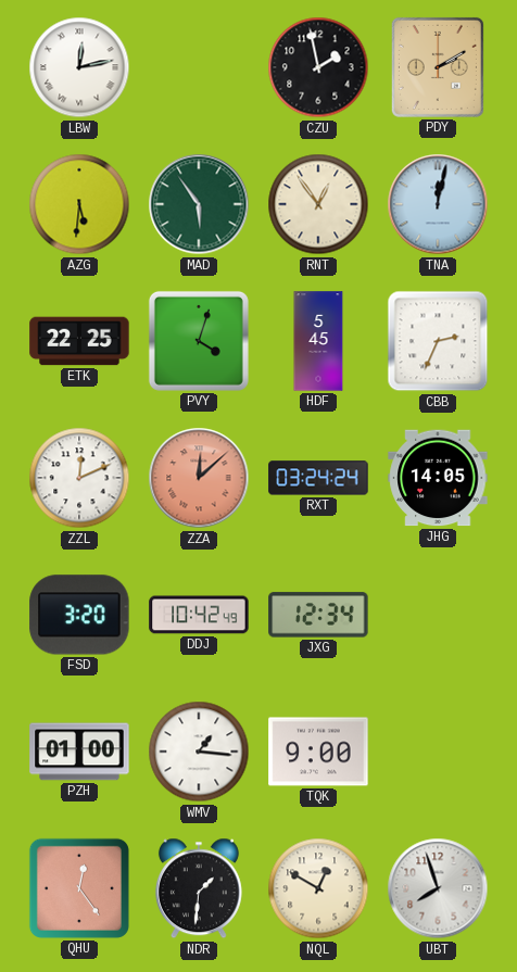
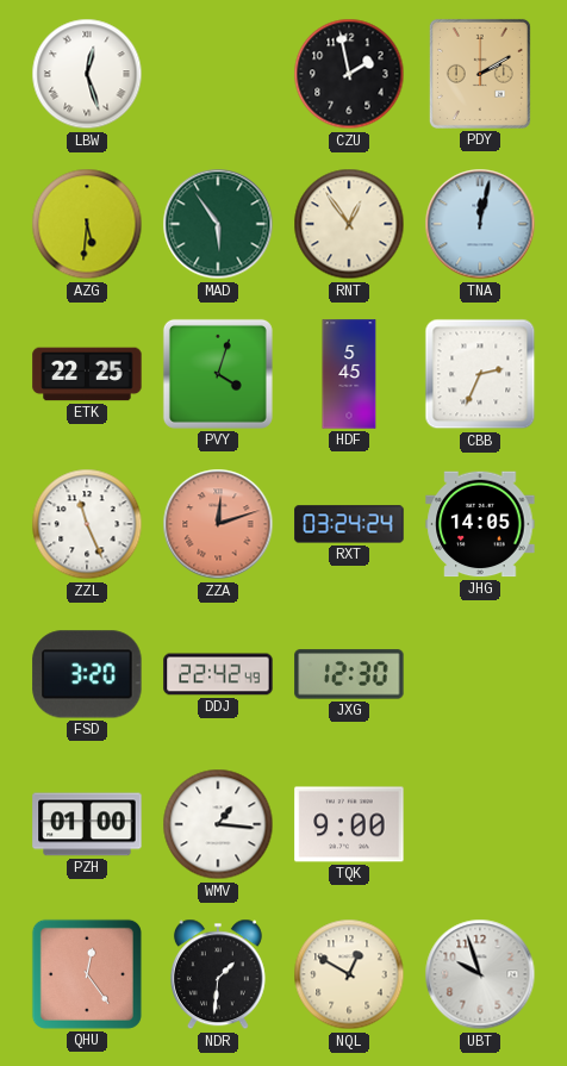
LBW: 12:13 -> 12:27 (87, 74)
ZZL: 12:11 -> 11:26 (87, 524)
ZZA: 12:08 -> 12:12 (218, 524)
DDJ: 10:42 -> 22:42 (218, 674)
JXG: 12:34 -> 12:30 (349, 674)
UBT: 7:57 -> 9:57 (480, 974)
